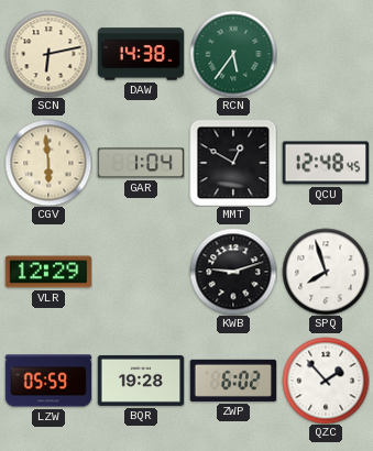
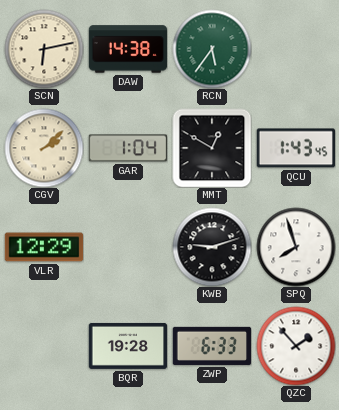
CGV: 5:59 -> 2:08 (44, 148)
QCU: 12:48 -> 1:43 (295, 148)
LZW: 05:59 -> none (48, 381)
ZWP: 6:02 -> 6:33 (212, 346)
